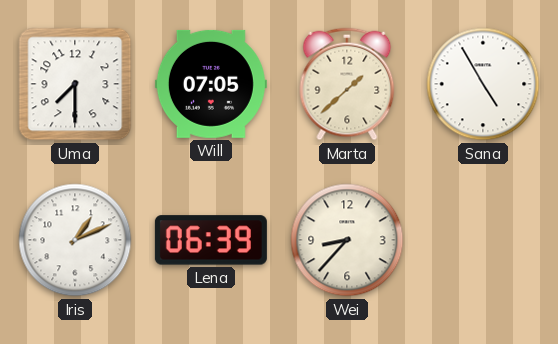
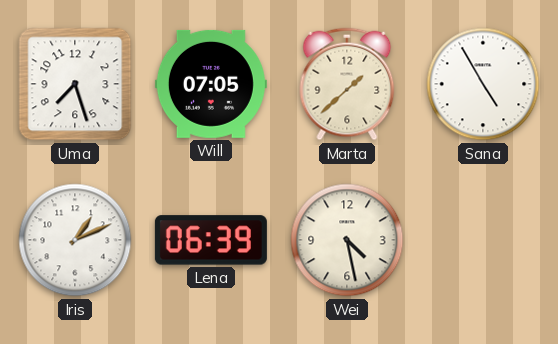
Uma: 7:30 -> 7:27 (75, 84)
Wei: 8:37 -> 4:28 (347, 240)
